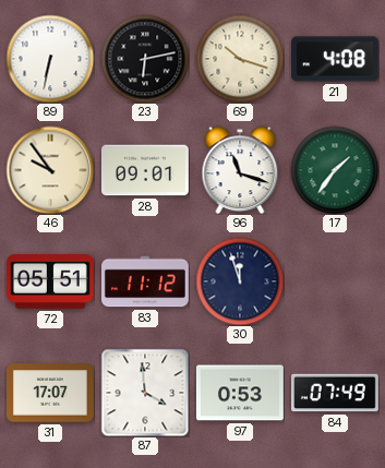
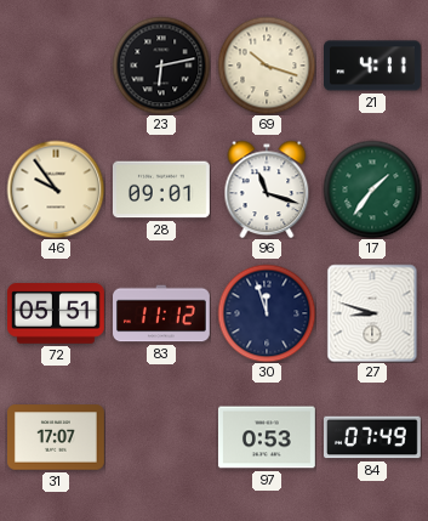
89: 6:32 -> none (50, 59)
21: 4:08 -> 4:11 (373, 66)
27: none -> 8:48 (372, 313)
87: 3:59 -> none (145, 393)
